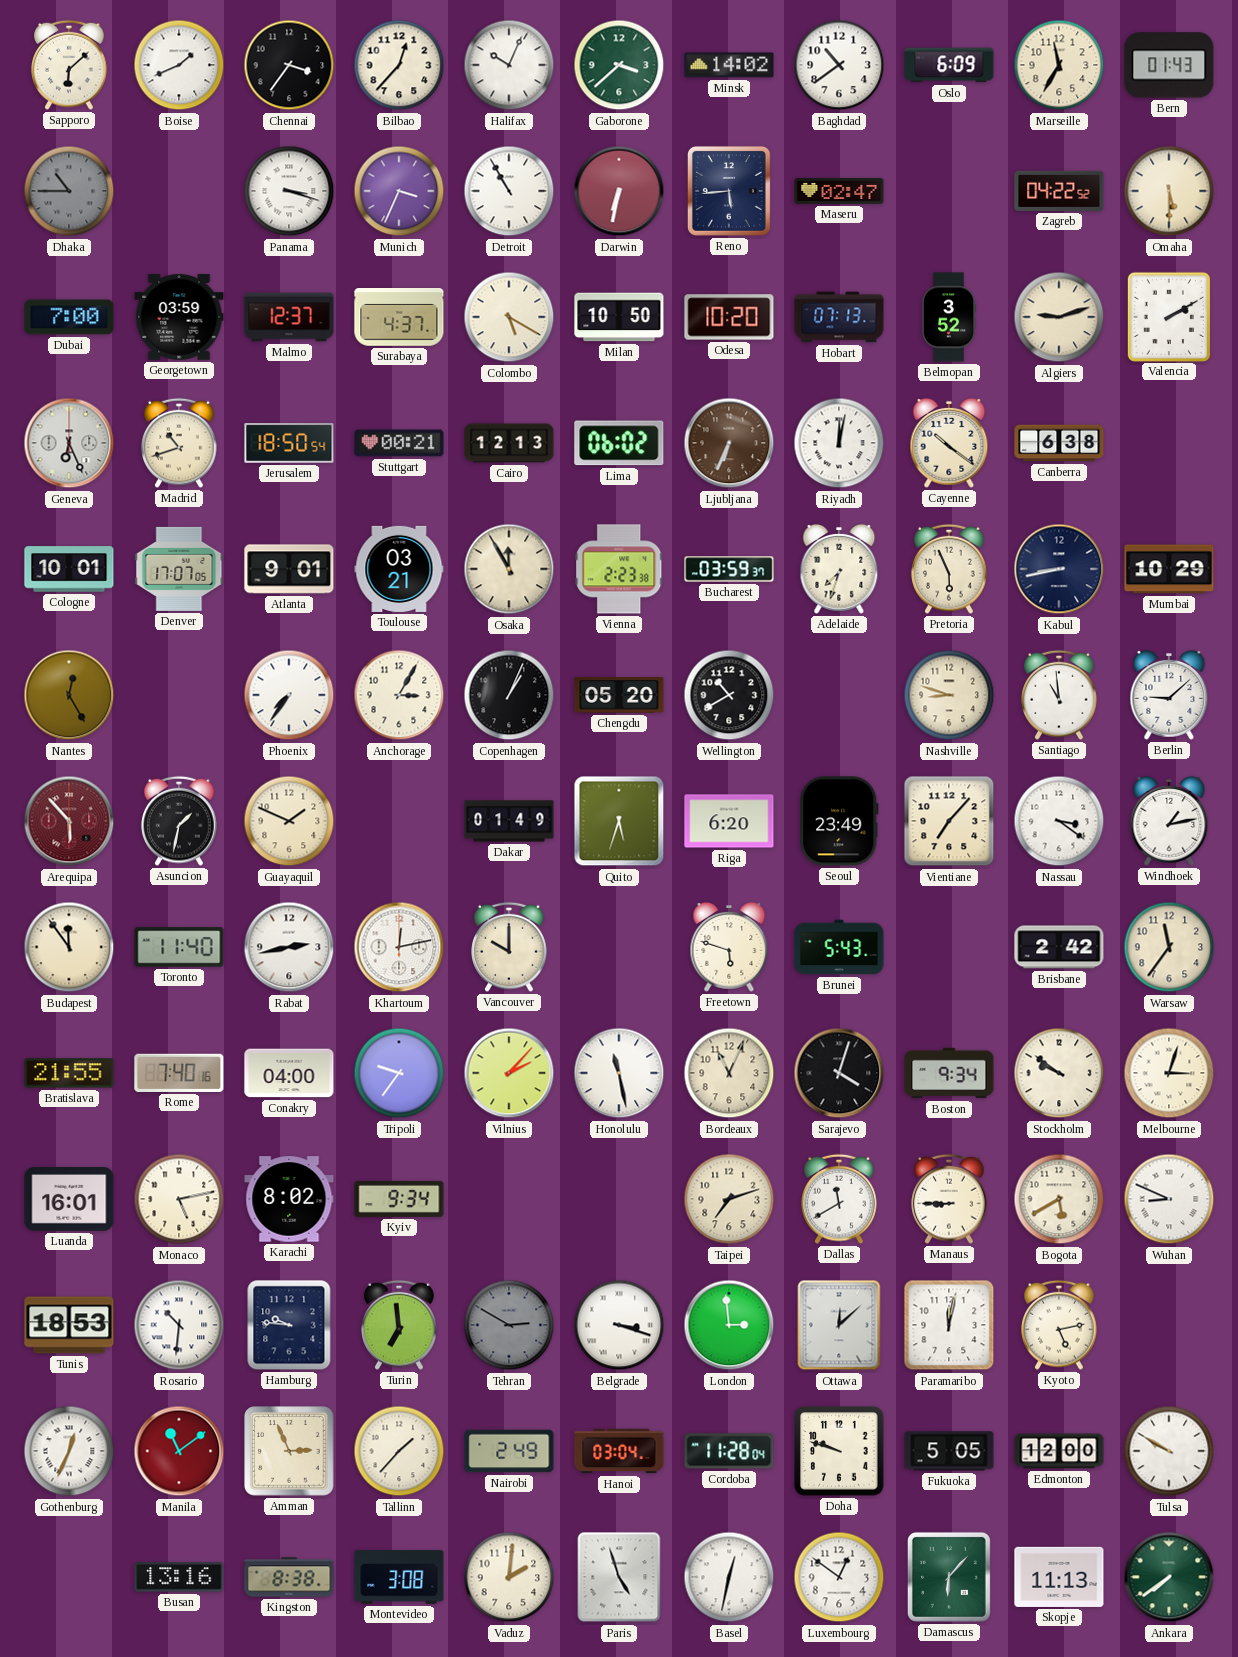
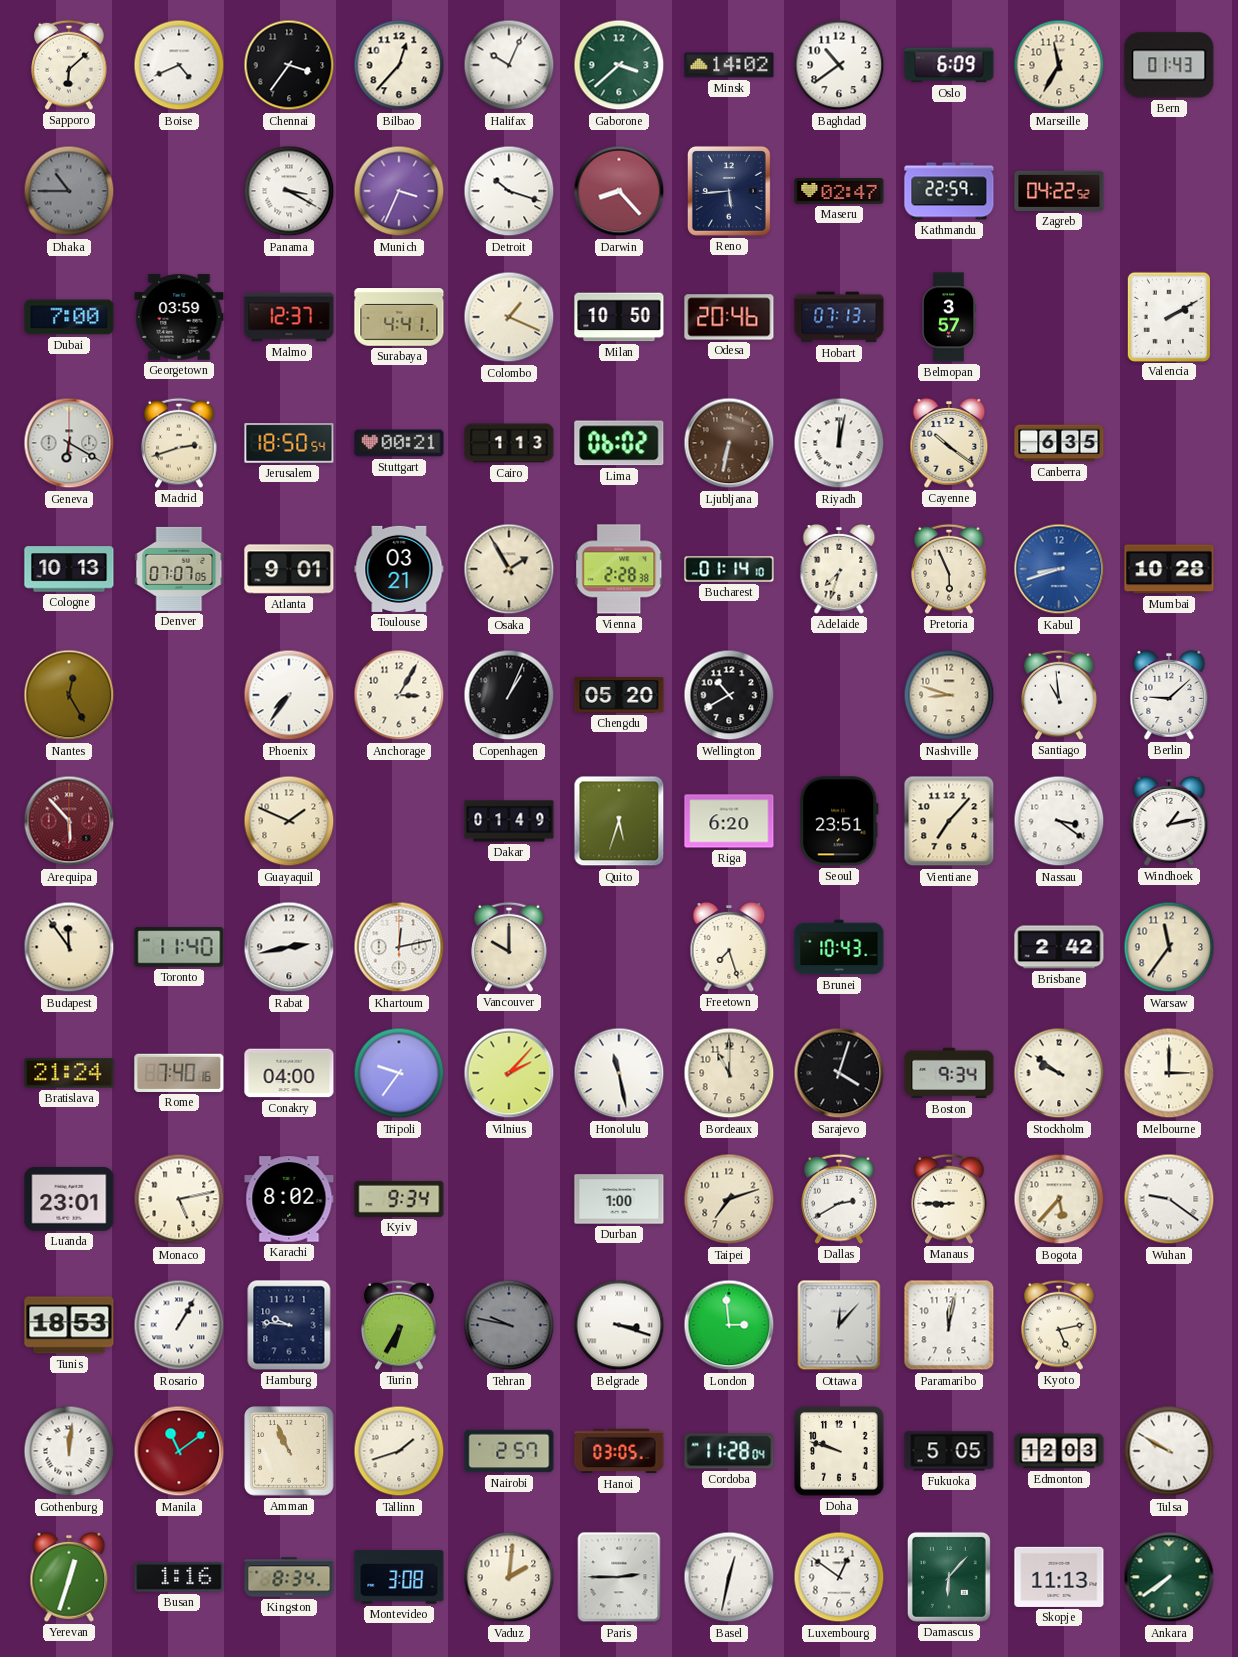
Boise: 1:41 -> 4:41 (179, 65)
Panama: 3:18 -> 3:20 (289, 191)
Detroit: 10:55 -> 10:18 (509, 191)
Darwin: 6:32 -> 8:23 (619, 191)
Kathmandu: none -> 22:59 (949, 191)
Omaha: 5:30 -> none (1169, 191)
Surabaya: 4:37 -> 4:41 (399, 318)
Colombo: 5:20 -> 1:19 (509, 317)
Odesa: 10:20 -> 20:46 (729, 317)
Belmopan: 3:52 -> 3:57 (949, 317)
Algiers: 9:12 -> none (1059, 317)
Geneva: 6:26 -> 6:20 (69, 443)
Madrid: 10:42 -> 2:42 (179, 443)
Cairo: 12:13 -> 1:13 (509, 443)
Ljubljana: 6:34 -> 6:32 (729, 443)
Canberra: 6:38 -> 6:35 (1059, 443)
Cologne: 10:01 -> 10:13 (69, 569)
Denver: 17:07 -> 07:07 (179, 569)
Osaka: 11:55 -> 1:55 (509, 569)
Vienna: 2:23 -> 2:28 (619, 569)
Bucharest: 03:59 -> 01:14 (729, 569)
Kabul: 8:43 -> 8:42 (1059, 569)
Kabul dial: navy -> blue (1059, 569)
Mumbai: 10:29 -> 10:28 (1169, 569)
Asuncion: 1:32 -> none (179, 821)
Seoul: 23:49 -> 23:51 (839, 821)
Freetown: 5:48 -> 7:27 (729, 947)
Brunei: 5:43 -> 10:43 (839, 947)
Bratislava: 21:55 -> 21:24 (69, 1073)
Bordeaux: 11:04 -> 11:00 (729, 1073)
Melbourne: 3:03 -> 3:00 (1169, 1073)
Luanda: 16:01 -> 23:01 (69, 1200)
Durban: none -> 1:00 (619, 1199)
Dallas: 11:40 -> 2:40 (839, 1199)
Bogota: 5:40 -> 5:37 (1059, 1199)
Wuhan: 8:49 -> 9:21 (1169, 1199)
Rosario: 10:31 -> 1:05 (179, 1325)
Turin: 6:59 -> 6:35 (399, 1325)
Tehran: 2:50 -> 9:47 (509, 1325)
Ottawa: 12:08 -> 12:07 (839, 1325)
Gothenburg: 12:34 -> 12:01 (69, 1451)
Amman: 2:56 -> 10:56 (289, 1451)
Tallinn: 1:37 -> 1:42 (399, 1451)
Nairobi: 2:49 -> 2:57 (509, 1451)
Hanoi: 03:04 -> 03:05 (619, 1451)
Edmonton: 12:00 -> 12:03 (1059, 1451)
Yerevan: none -> 12:33 (69, 1577)
Busan: 13:16 -> 1:16 (179, 1577)
Kingston: 8:38 -> 8:34 (289, 1577)
Paris: 4:57 -> 2:45 (619, 1577)
